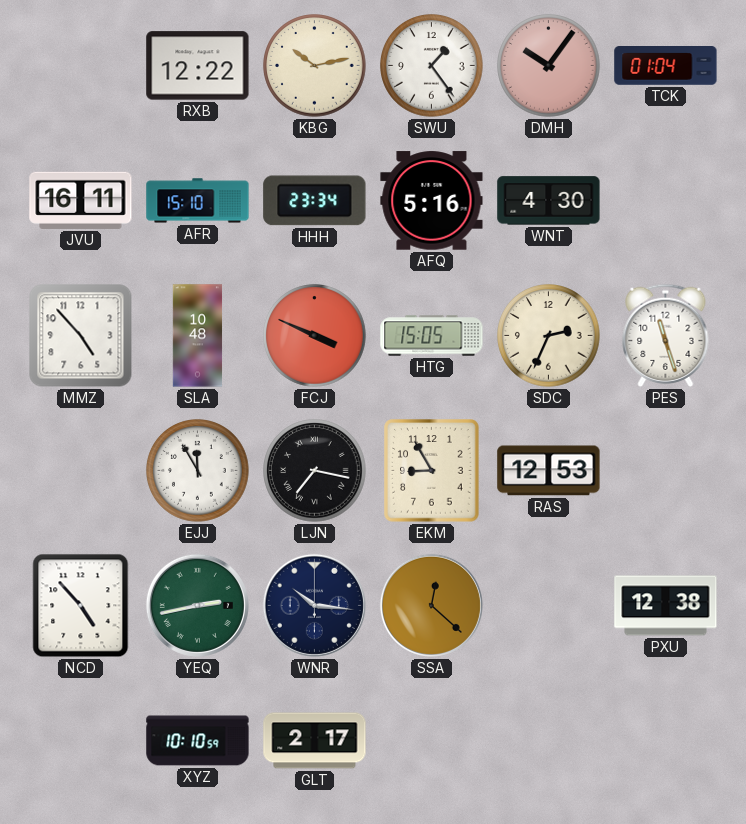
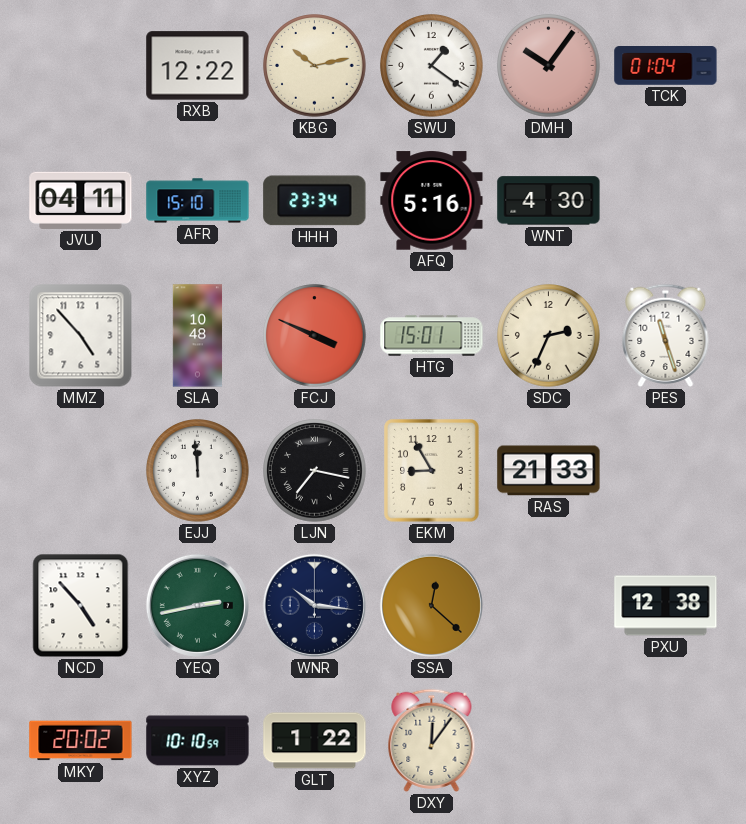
SWU: 1:24 -> 1:21 (432, 66)
JVU: 16:11 -> 04:11 (81, 200)
HTG: 15:05 -> 15:01 (432, 336)
EJJ: 11:55 -> 11:59 (198, 471)
RAS: 12:53 -> 21:33 (549, 471)
MKY: none -> 20:02 (81, 741)
GLT: 2:17 -> 1:22 (315, 741)
DXY: none -> 12:06 (432, 740)
